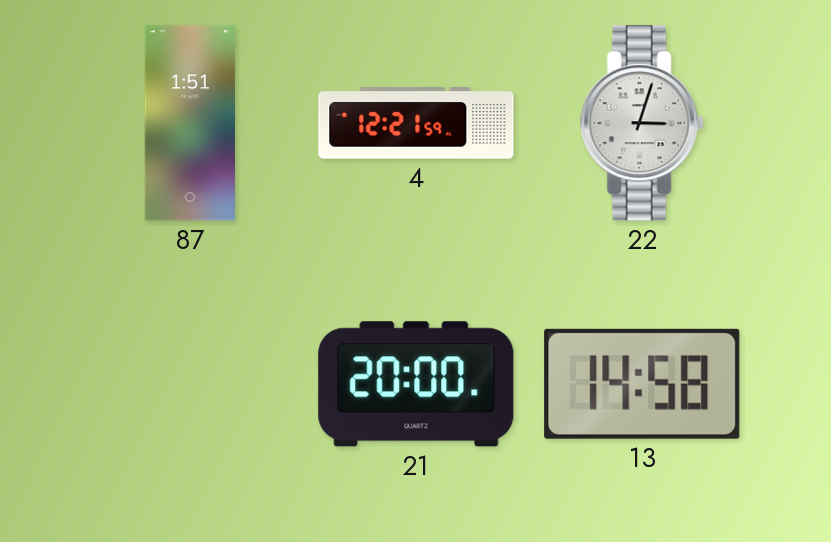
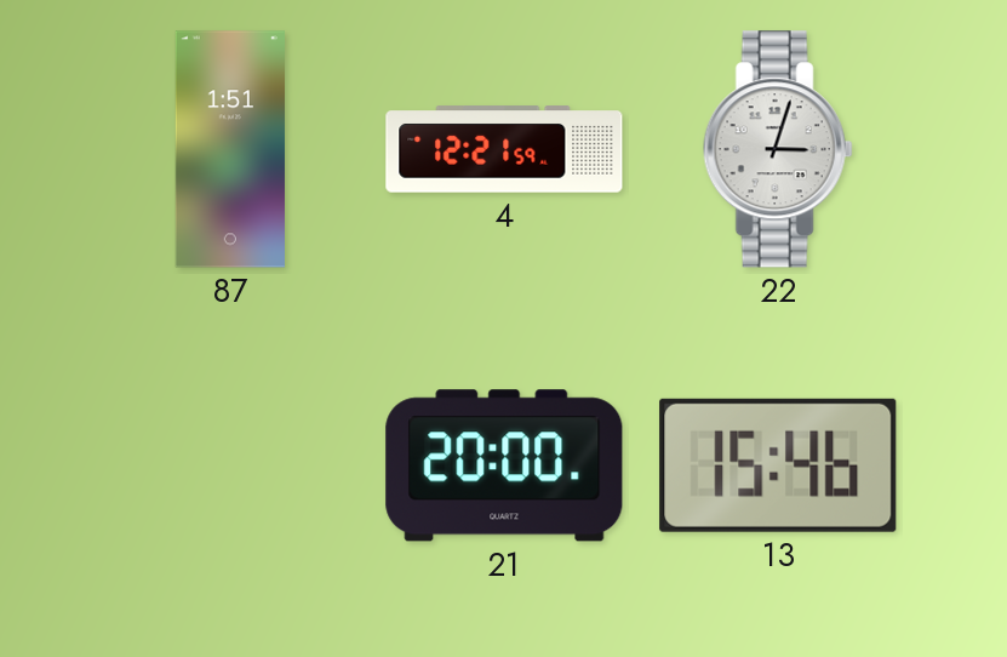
13: 14:58 -> 15:46 (778, 465)
